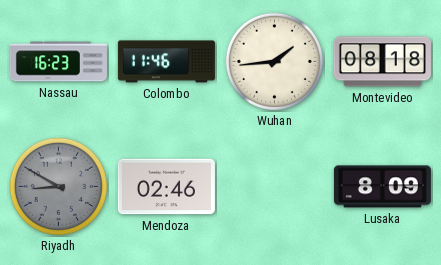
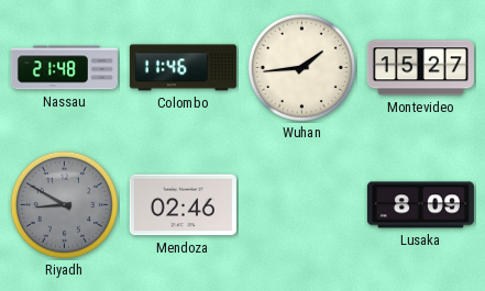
Nassau: 16:23 -> 21:48 (64, 68)
Montevideo: 08:18 -> 15:27 (420, 68)
